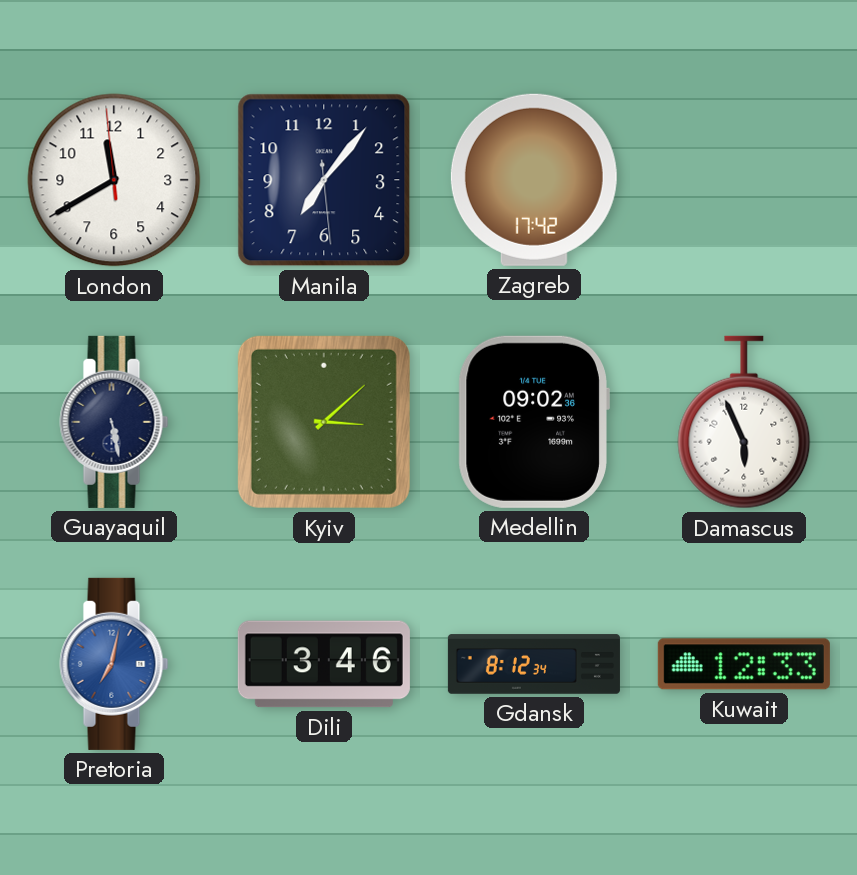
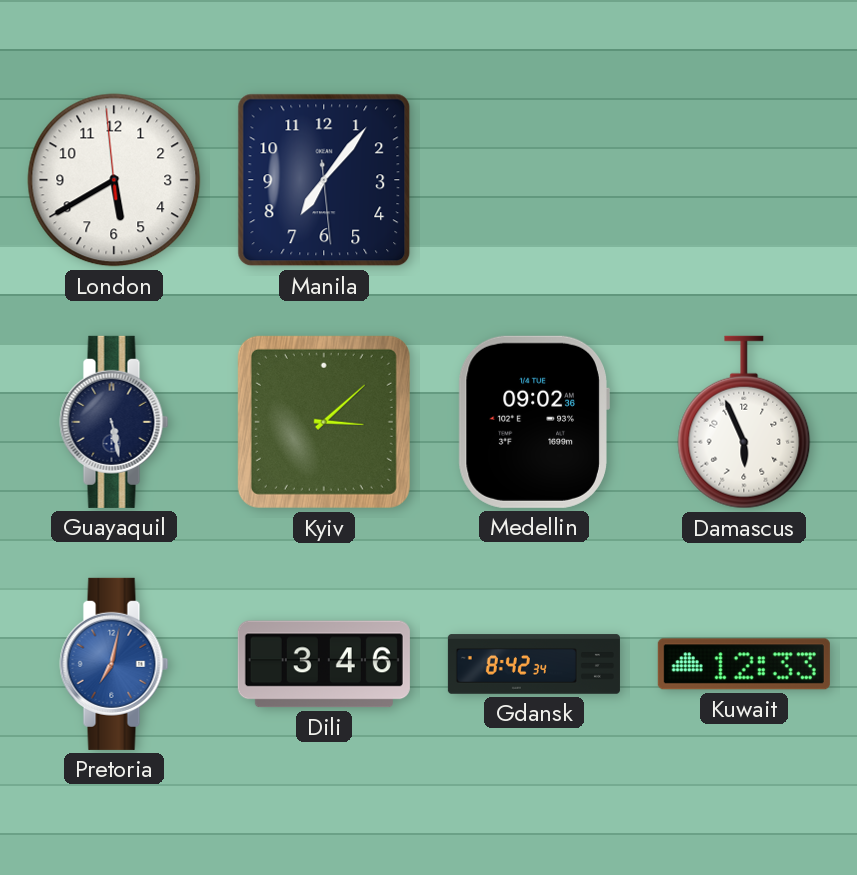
London: 11:39 -> 5:39 (114, 180)
Zagreb: 17:42 -> none (534, 180)
Gdansk: 8:12 -> 8:42 (534, 664)
